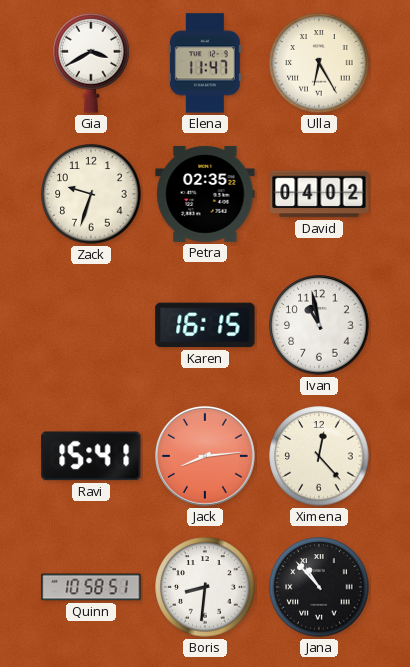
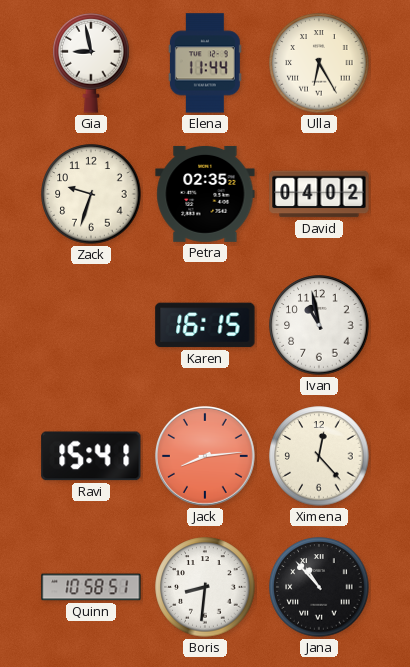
Gia: 3:40 -> 8:58 (91, 64)
Elena: 11:47 -> 11:44 (205, 63)
